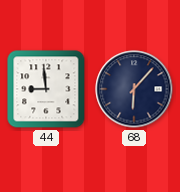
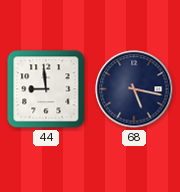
68: 6:07 -> 5:17 (134, 89)
